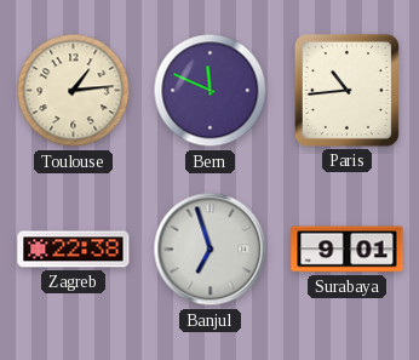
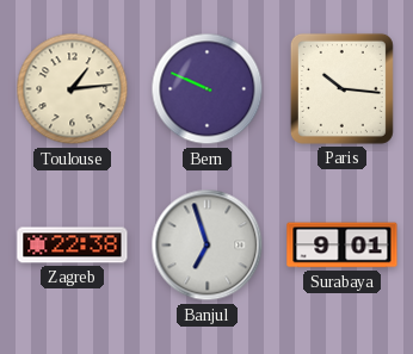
Bern: 11:49 -> 9:49 (208, 89)
Paris: 10:44 -> 10:16 (341, 88)
